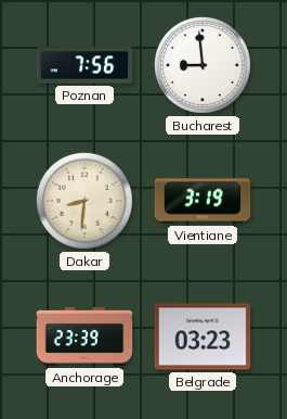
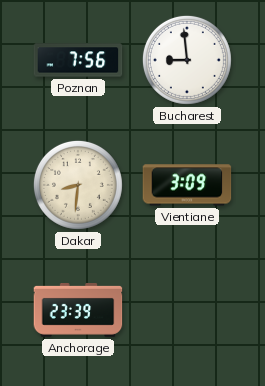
Vientiane: 3:19 -> 3:09 (187, 185)
Belgrade: 03:23 -> none (203, 337)
